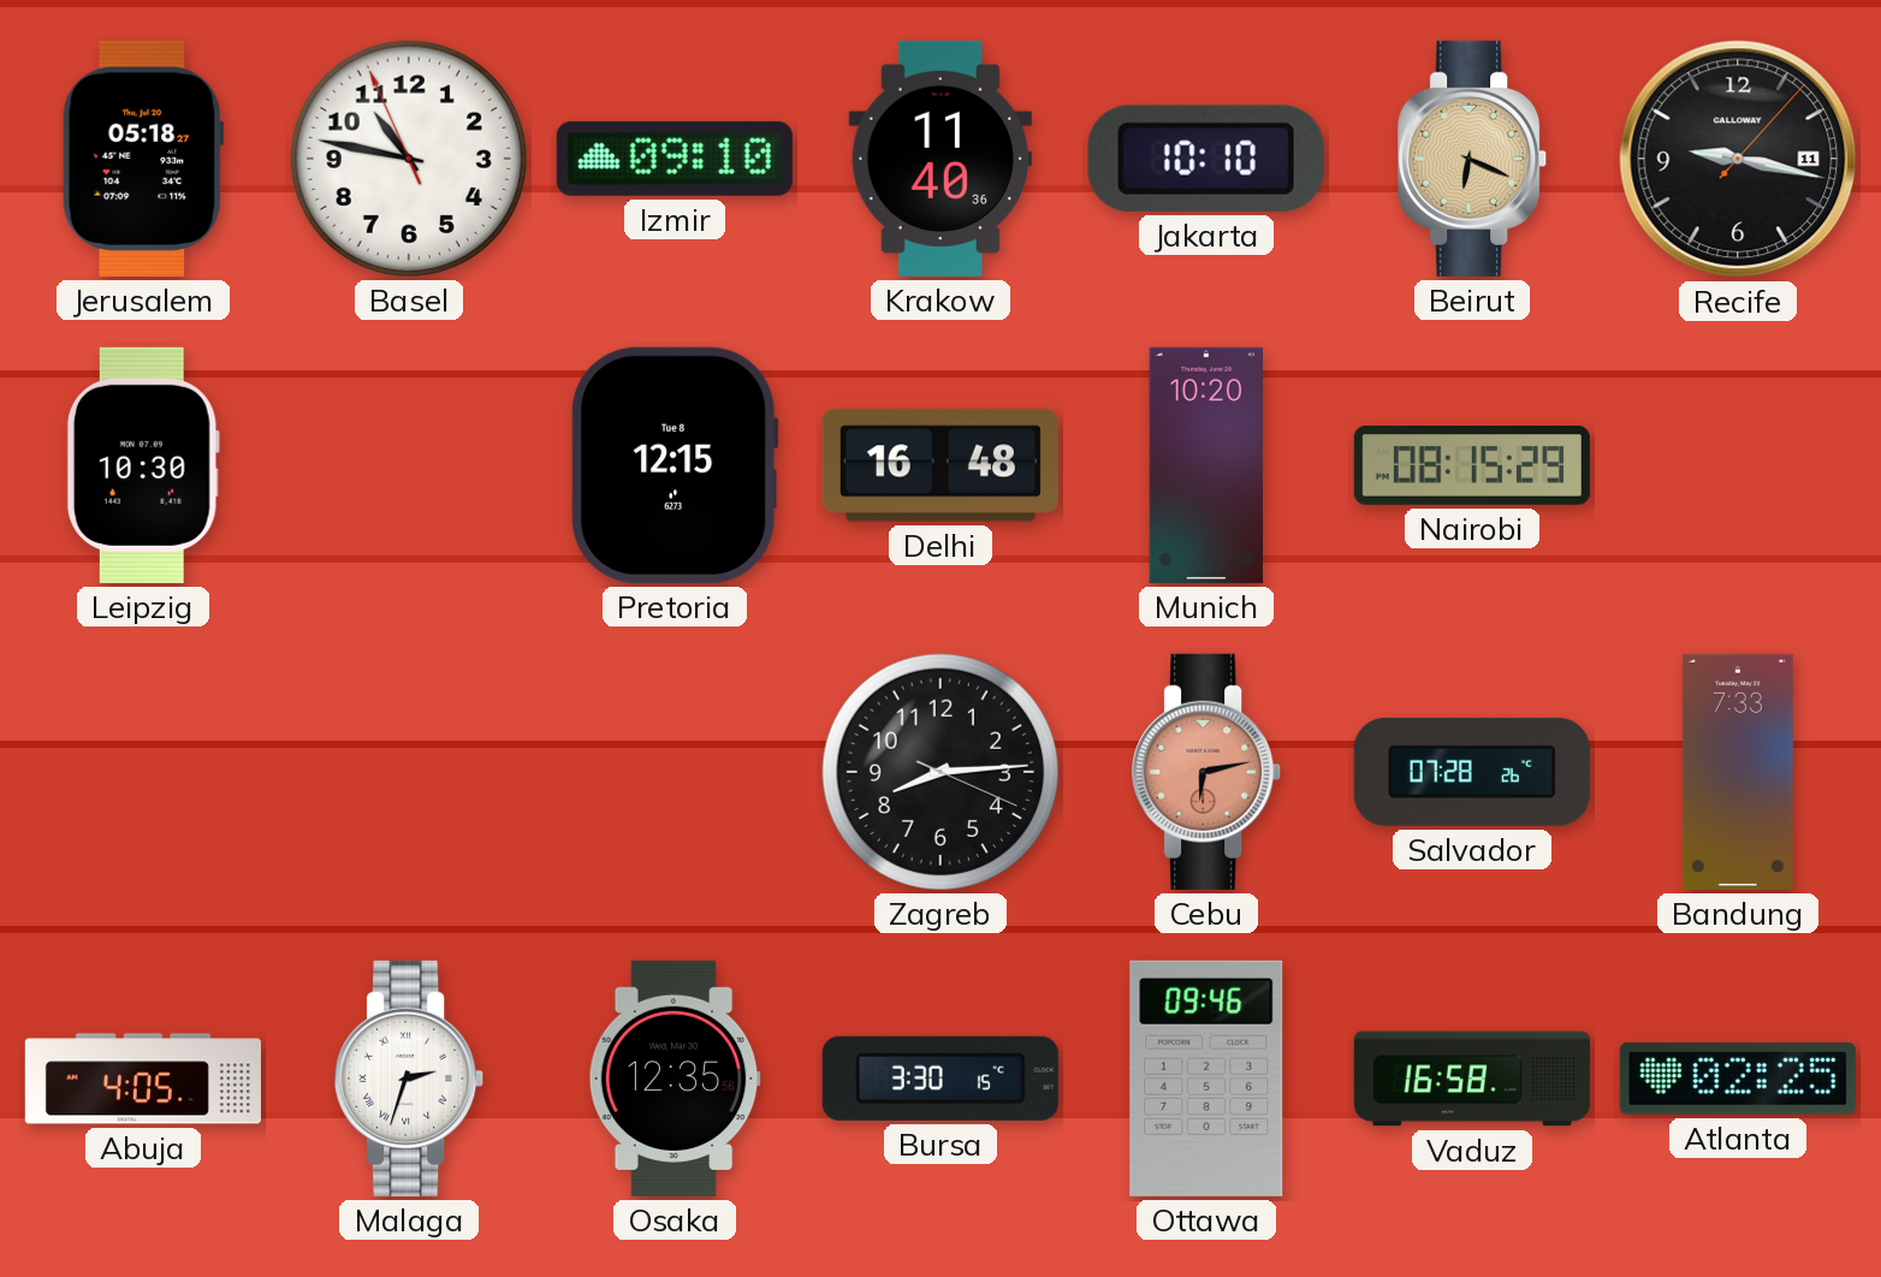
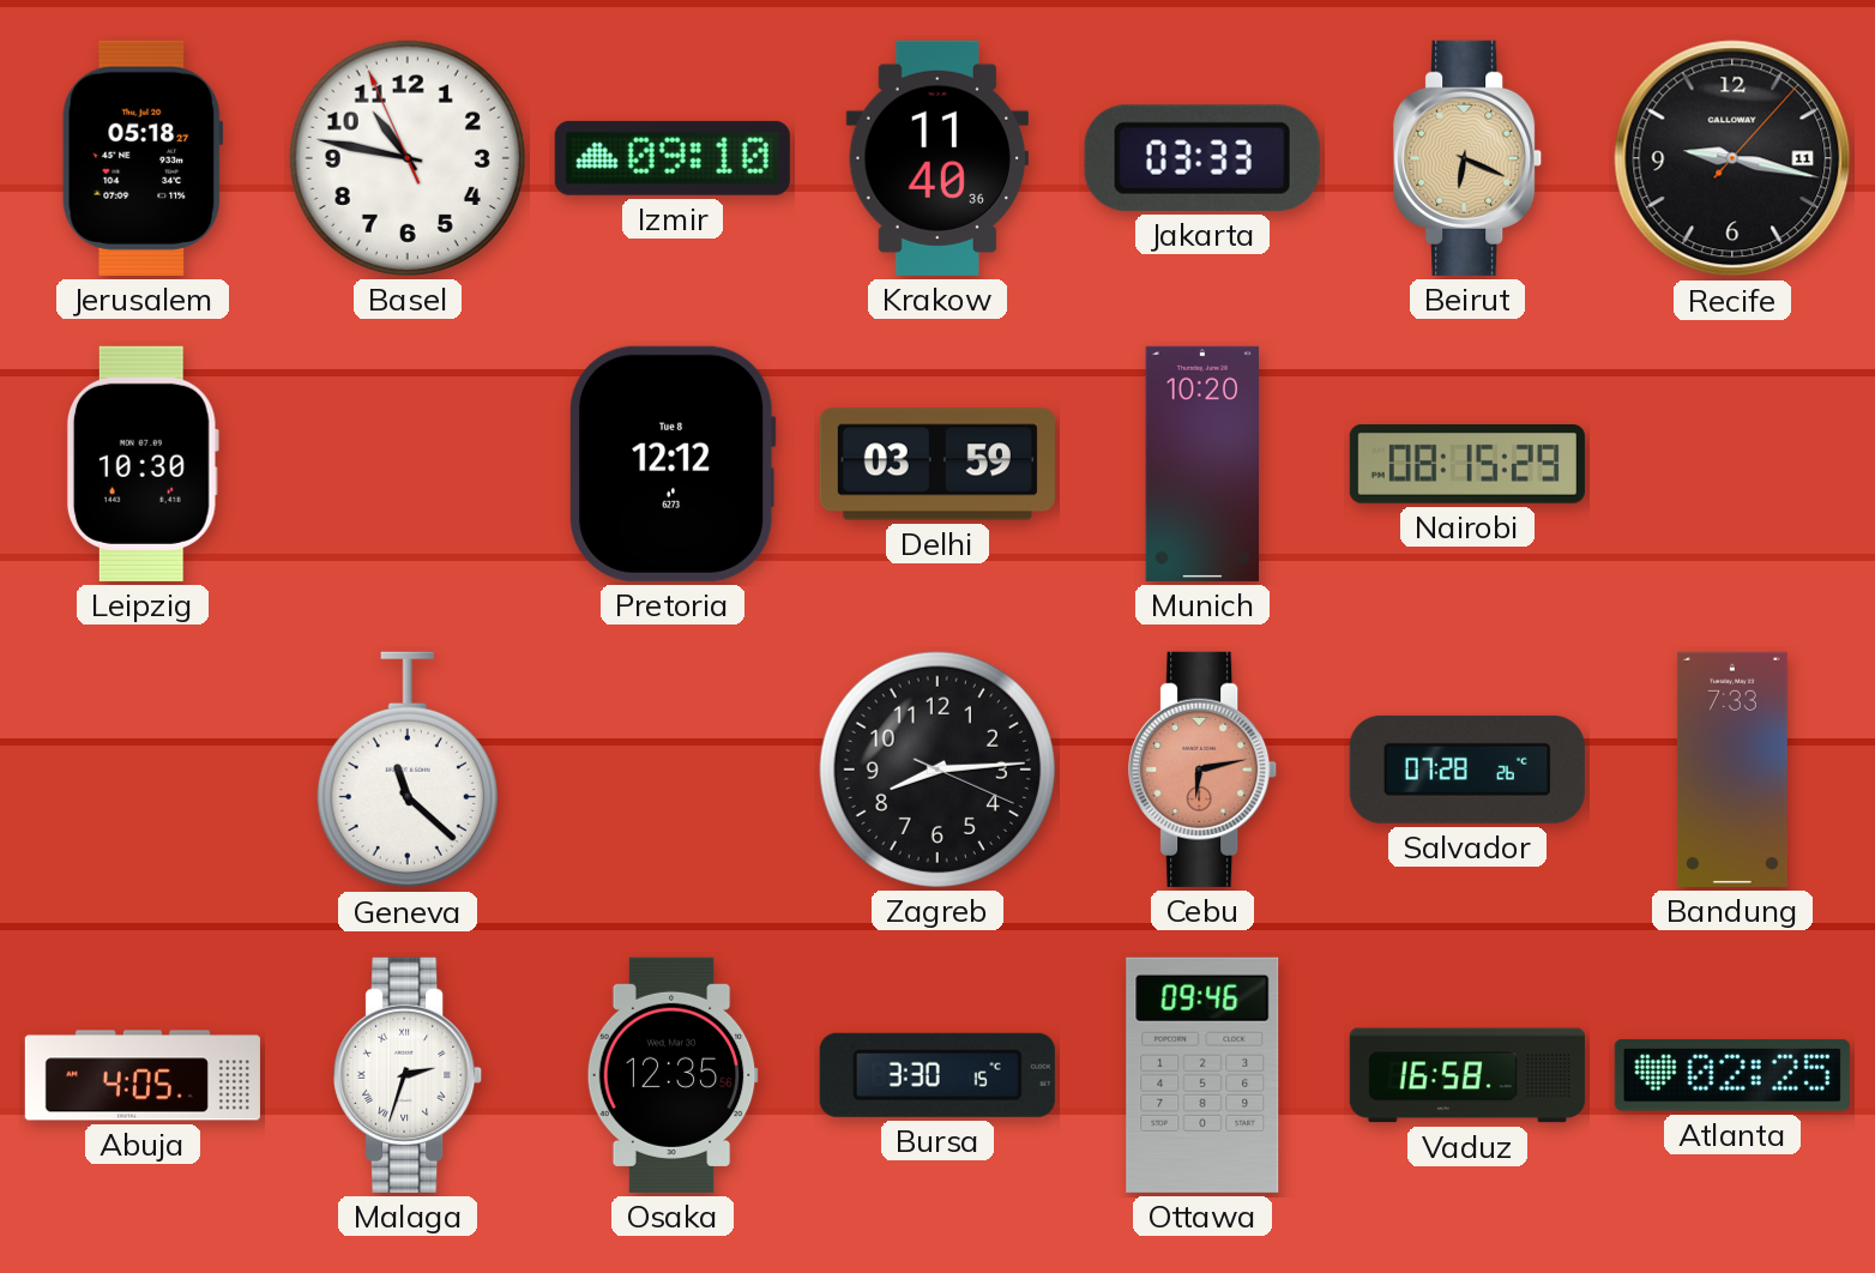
Jakarta: 10:10 -> 03:33 (1202, 158)
Pretoria: 12:15 -> 12:12 (673, 464)
Delhi: 16:48 -> 03:59 (937, 464)
Geneva: none -> 11:22 (408, 770)
